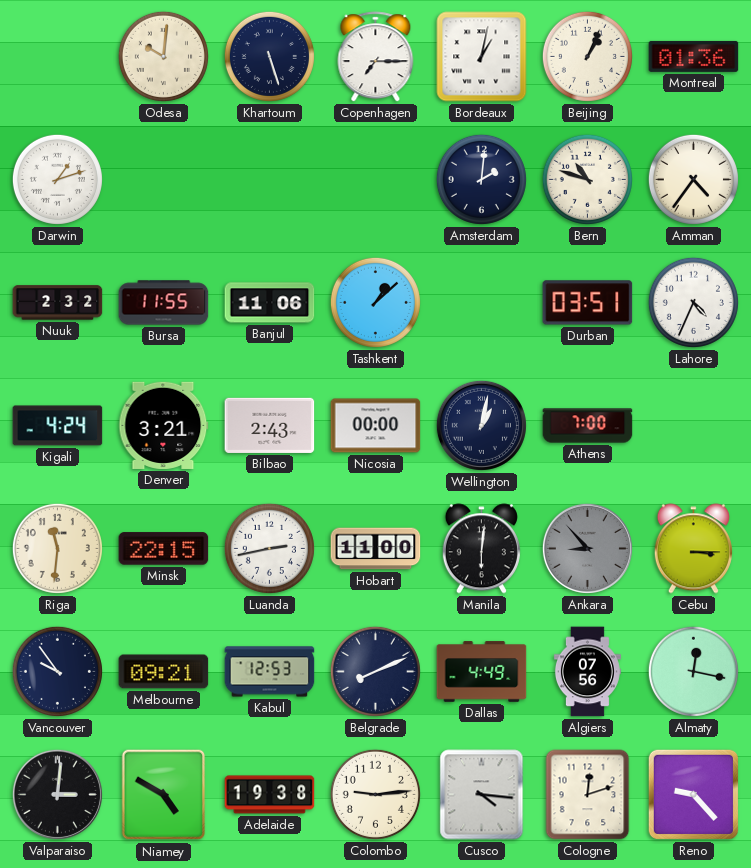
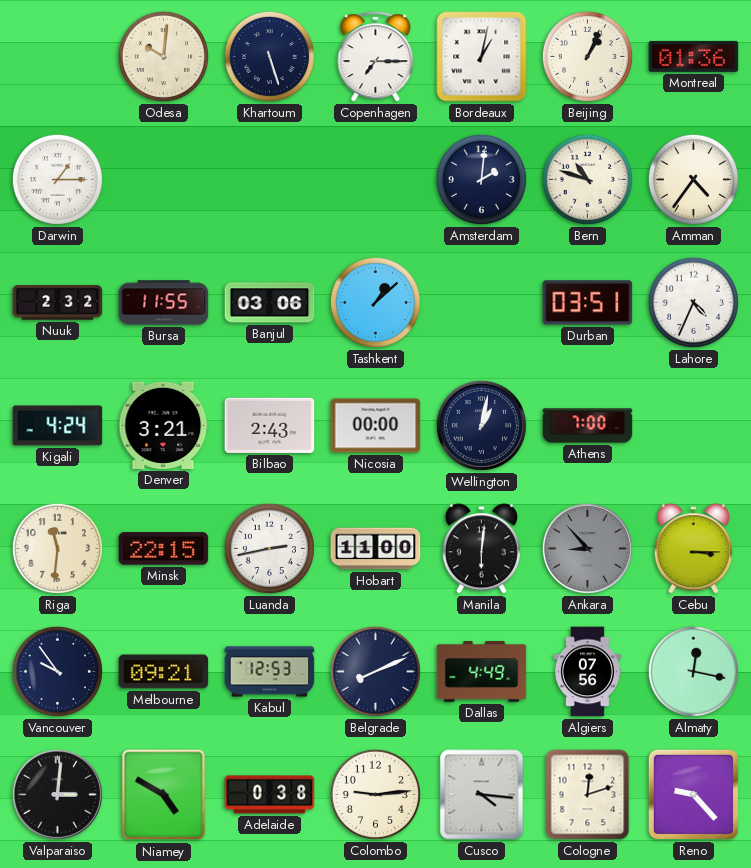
Darwin: 1:12 -> 1:15 (57, 179)
Banjul: 11:06 -> 03:06 (270, 303)
Adelaide: 19:38 -> 0:38 (270, 795)
